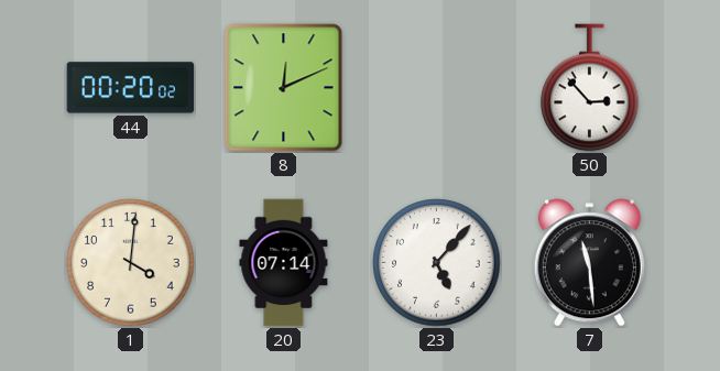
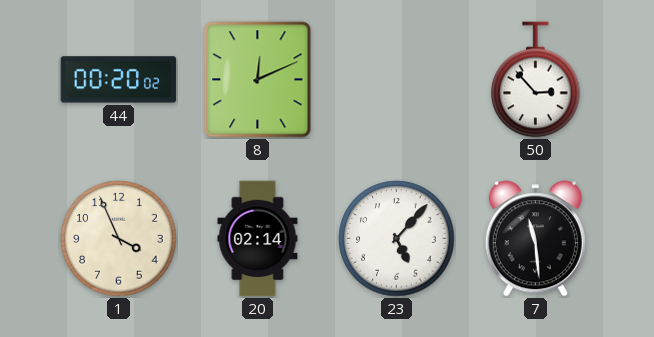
1: 4:01 -> 3:56 (119, 239)
20: 07:14 -> 02:14 (258, 239)
